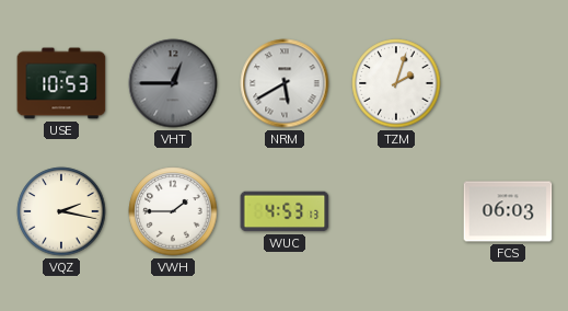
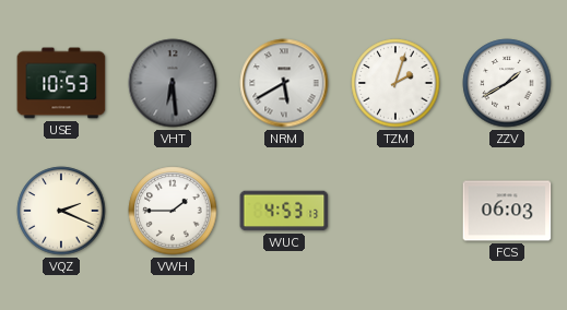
VHT: 12:45 -> 6:29 (173, 83)
ZZV: none -> 1:40 (507, 83)
VQZ: 2:17 -> 2:19 (61, 211)
